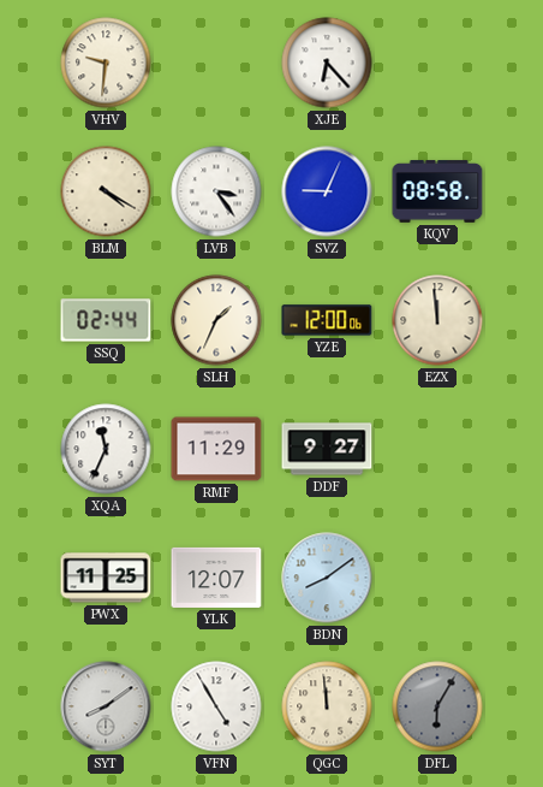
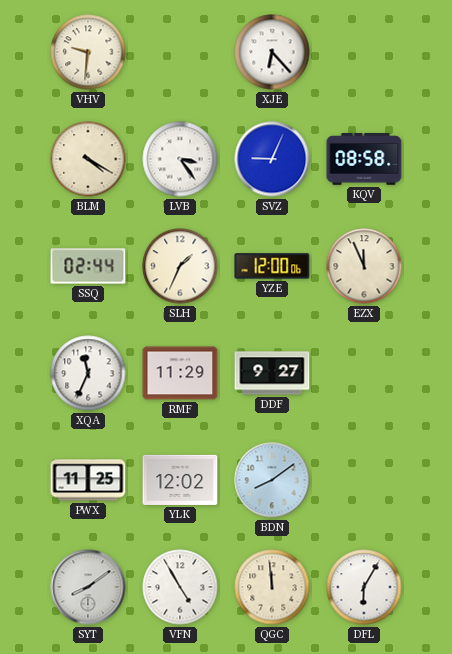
EZX: 11:59 -> 11:56 (364, 266)
YLK: 12:07 -> 12:02 (180, 480)
DFL dial: grey -> white (364, 587)
